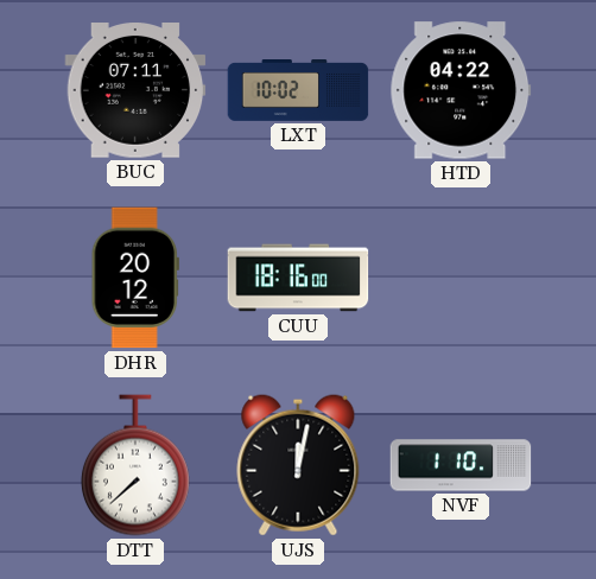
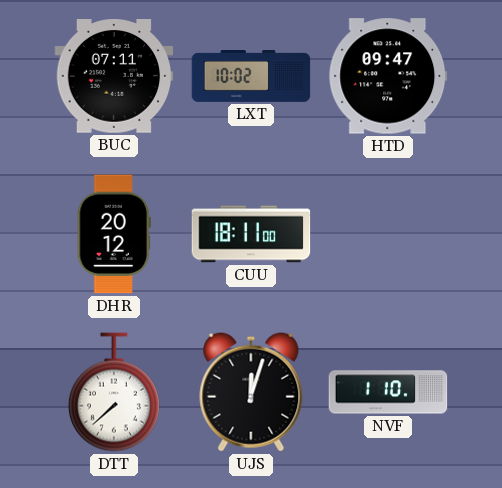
HTD: 04:22 -> 09:47 (388, 76)
CUU: 18:16 -> 18:11 (251, 234)
UJS: 12:02 -> 12:03 (251, 392)
